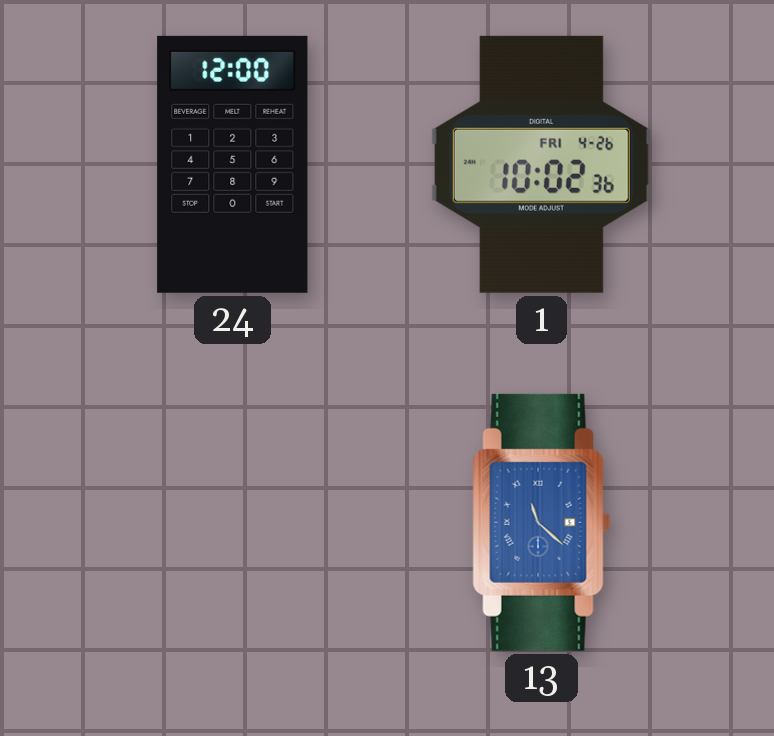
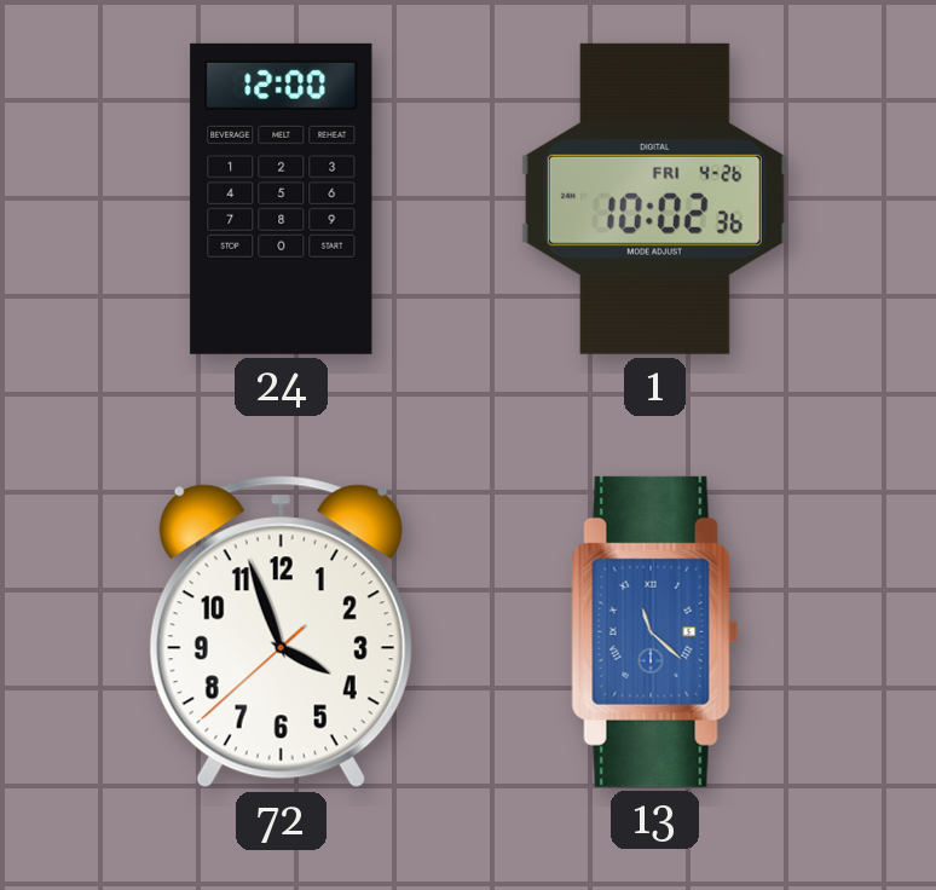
72: none -> 3:56 (281, 632)
